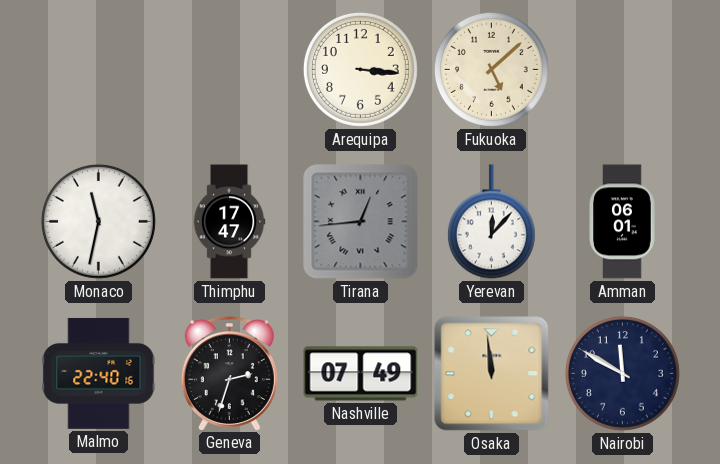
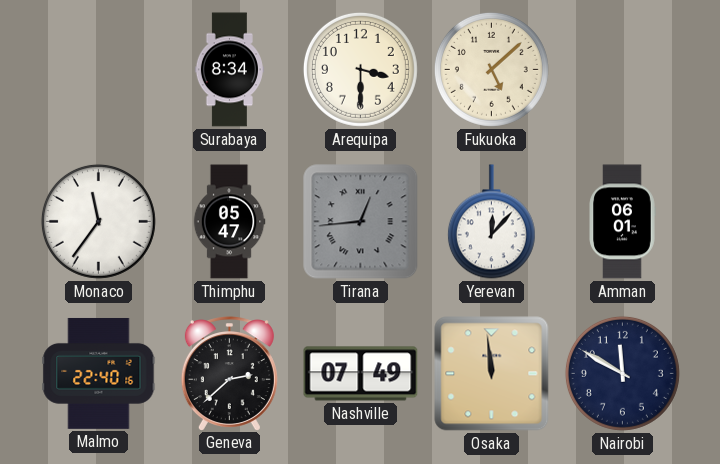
Surabaya: none -> 8:34 (229, 70)
Arequipa: 3:16 -> 3:30 (360, 69)
Monaco: 11:32 -> 11:36 (98, 221)
Thimphu: 17:47 -> 05:47 (229, 222)
Geneva: 2:33 -> 2:38 (229, 373)
